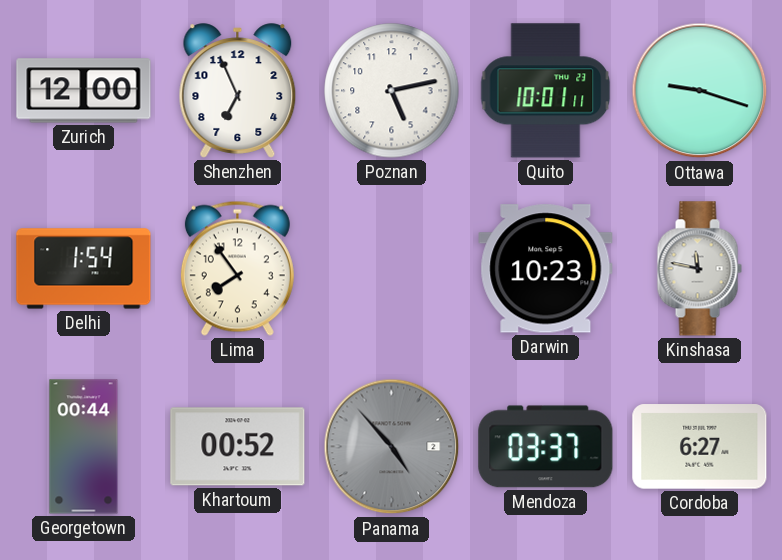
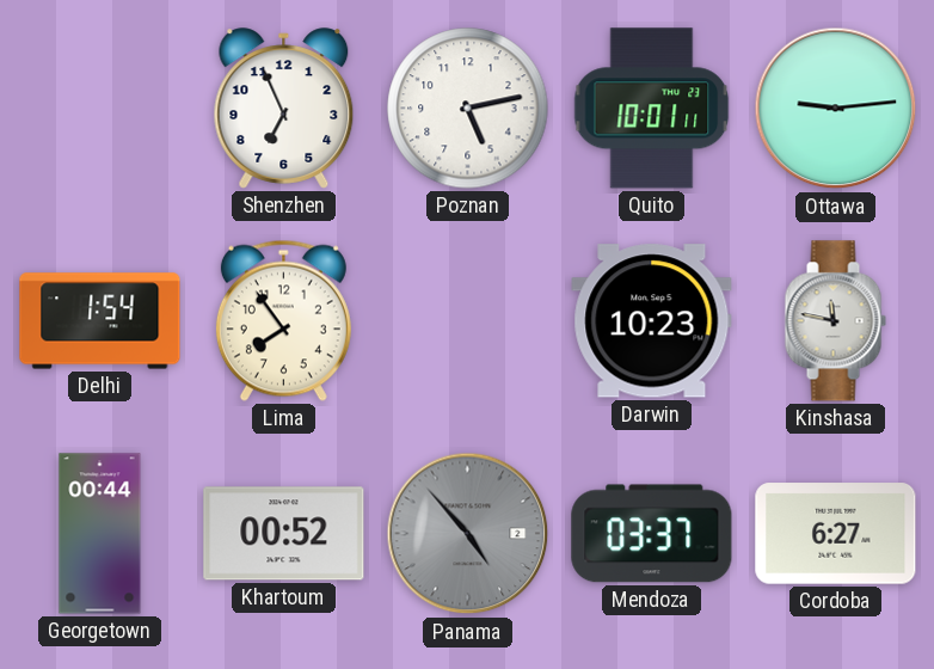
Zurich: 12:00 -> none (84, 91)
Ottawa: 9:18 -> 9:14 (836, 109)
